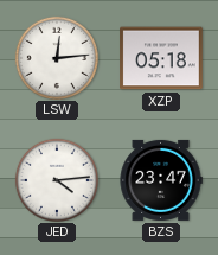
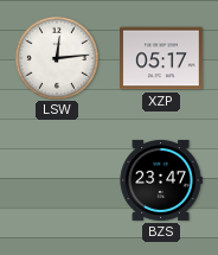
XZP: 05:18 -> 05:17 (161, 58)
JED: 4:14 -> none (56, 179)
